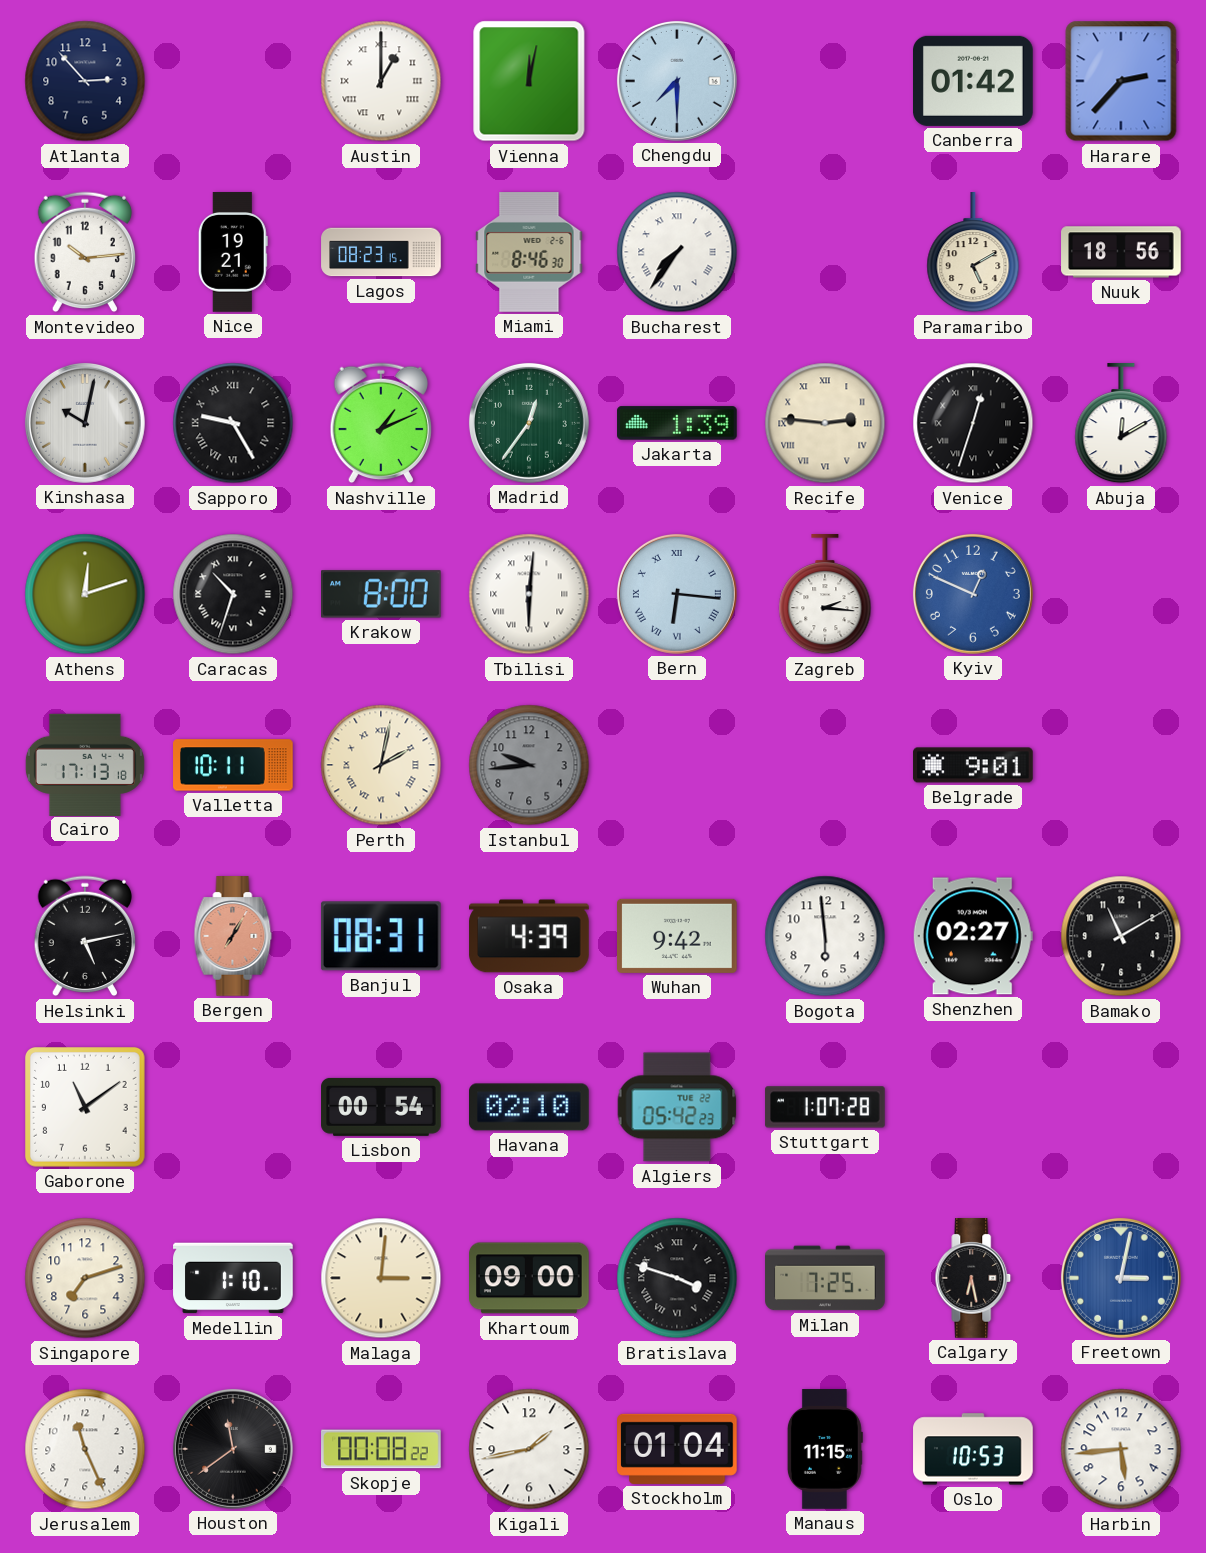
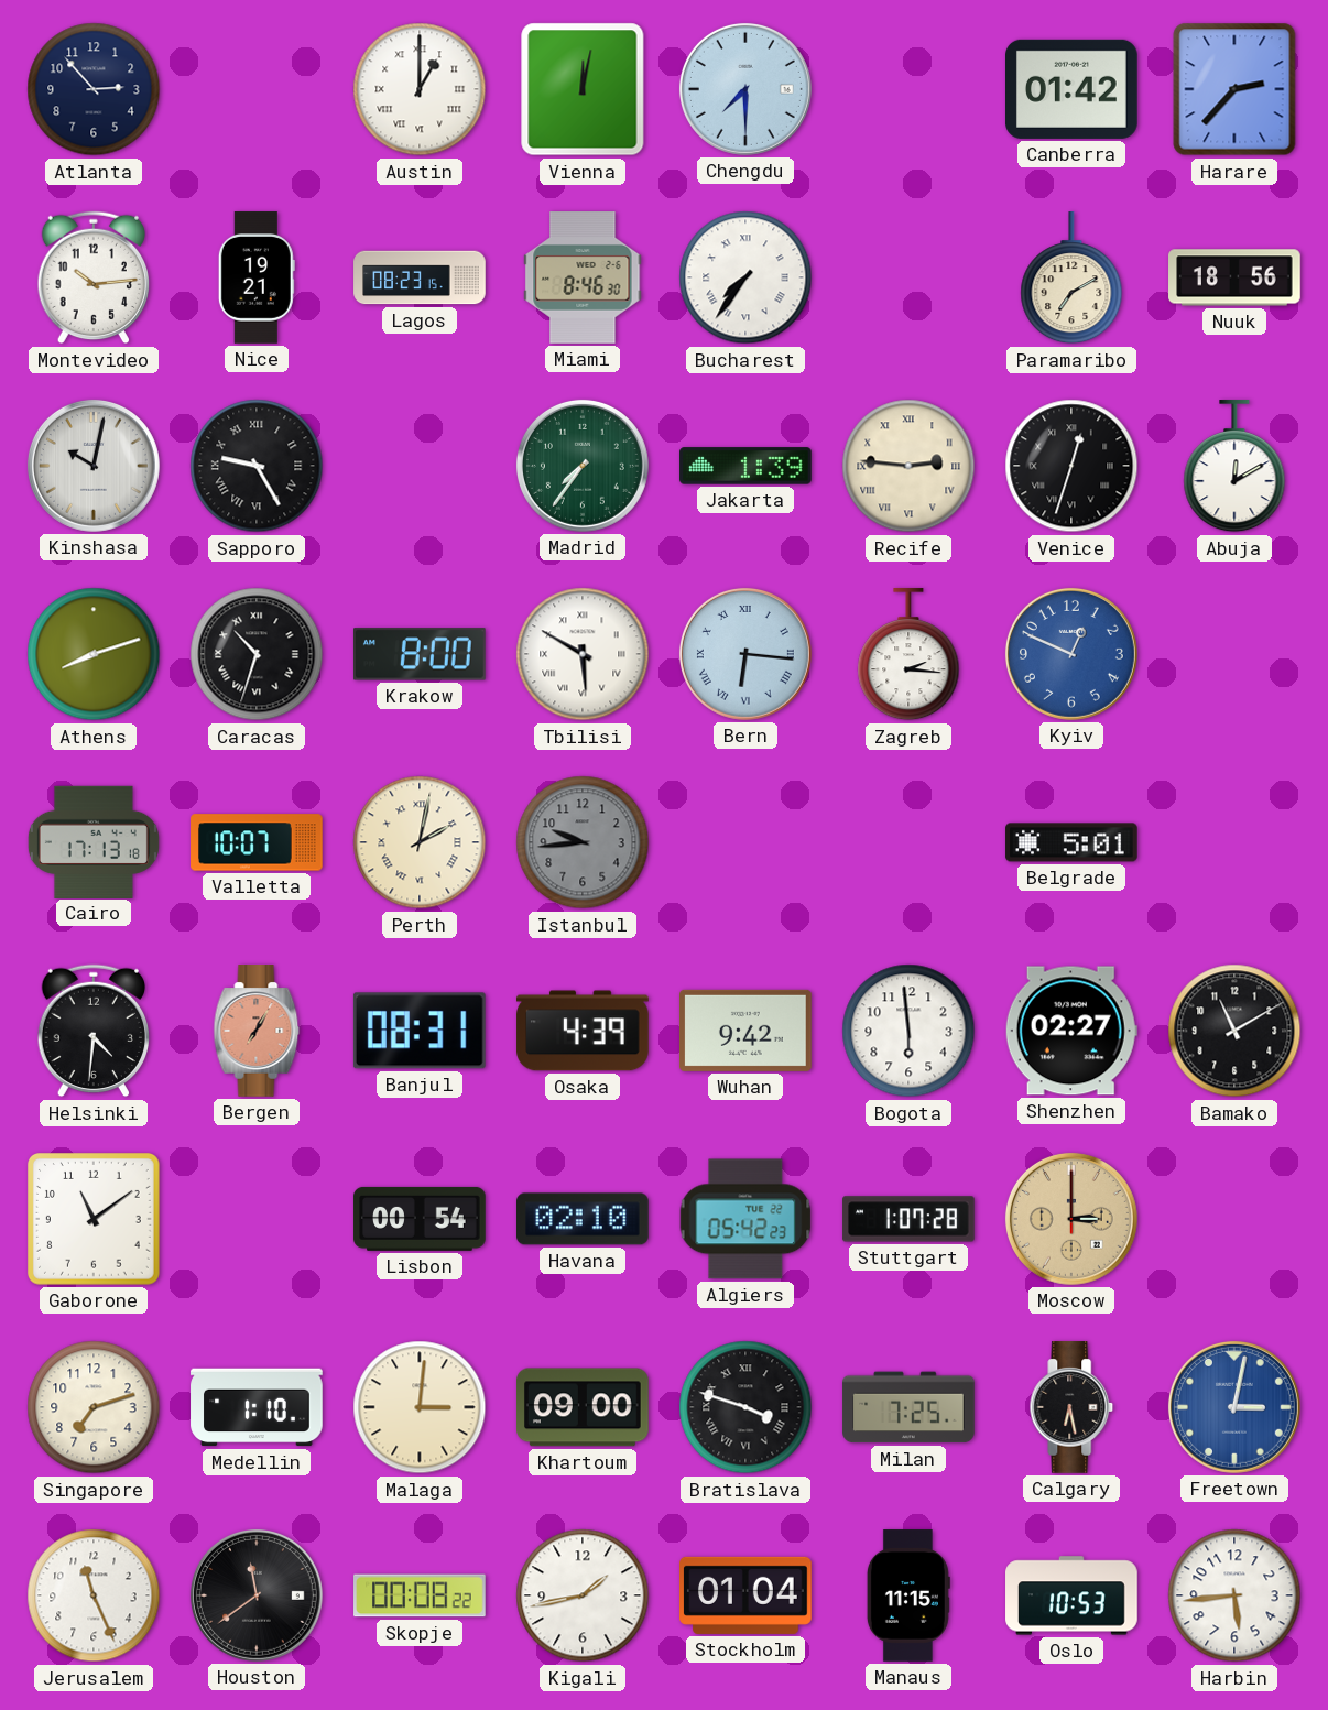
Paramaribo: 5:10 -> 7:10 (1071, 279)
Nashville: 1:11 -> none (380, 423)
Madrid: 12:36 -> 7:36 (583, 466)
Athens: 12:12 -> 8:12 (94, 654)
Tbilisi: 6:01 -> 5:50 (583, 654)
Valletta: 10:11 -> 10:07 (257, 842)
Belgrade: 9:01 -> 5:01 (1071, 842)
Helsinki: 5:13 -> 4:31 (92, 1031)
Moscow: none -> 3:00 (1071, 1219)
